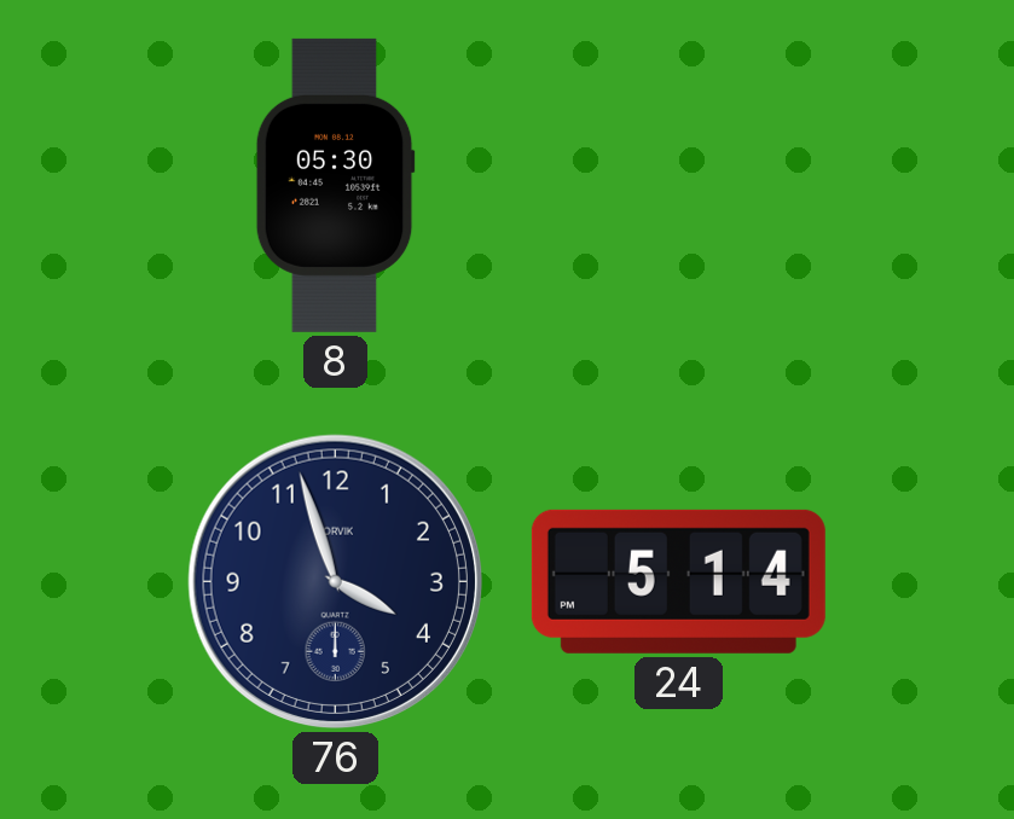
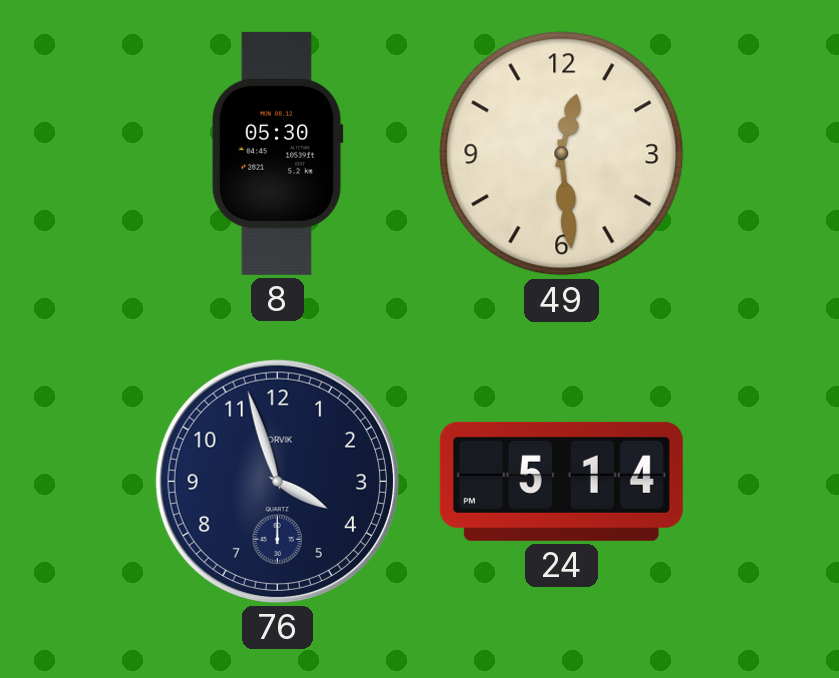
49: none -> 12:29 (562, 154)
